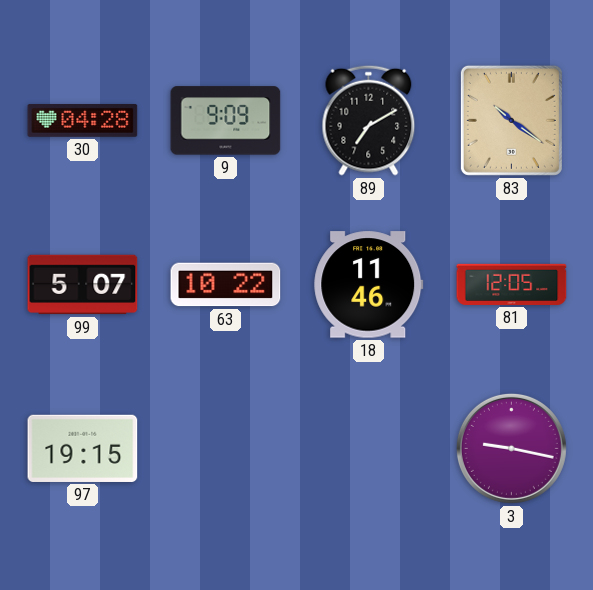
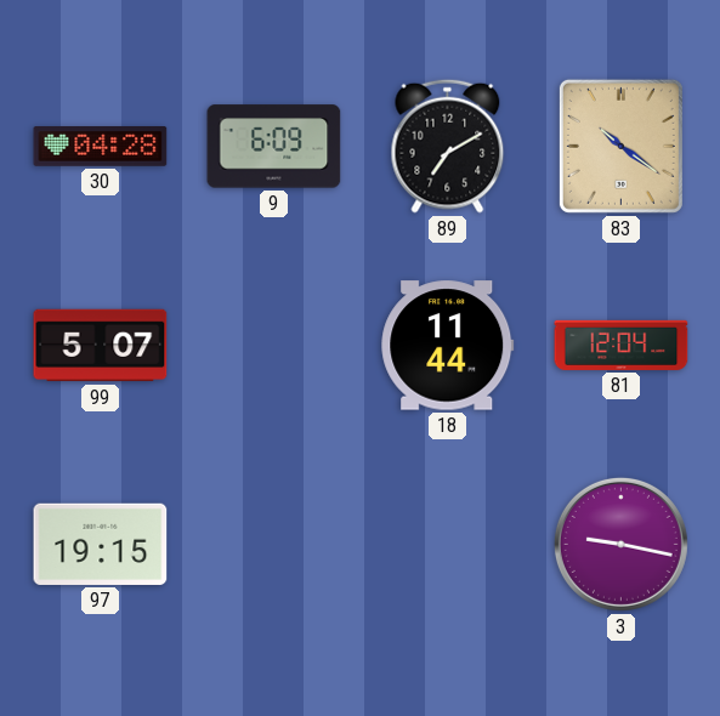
9: 9:09 -> 6:09 (274, 147)
63: 10:22 -> none (226, 285)
18: 11:46 -> 11:44 (448, 346)
81: 12:05 -> 12:04 (622, 345)
